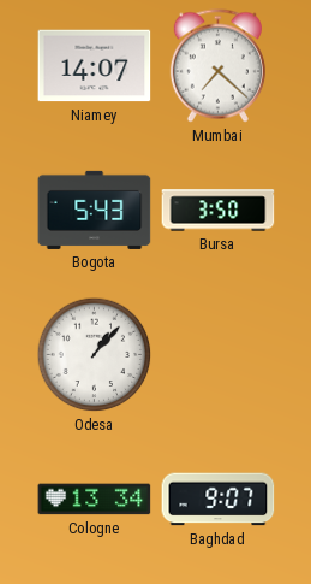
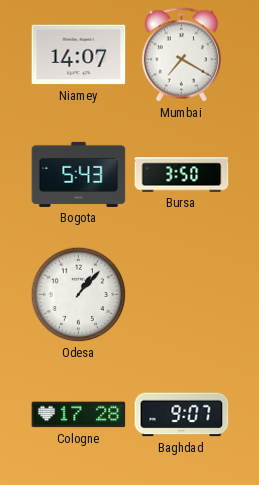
Mumbai: 7:22 -> 7:20 (181, 55)
Cologne: 13:34 -> 17:28 (79, 415)
